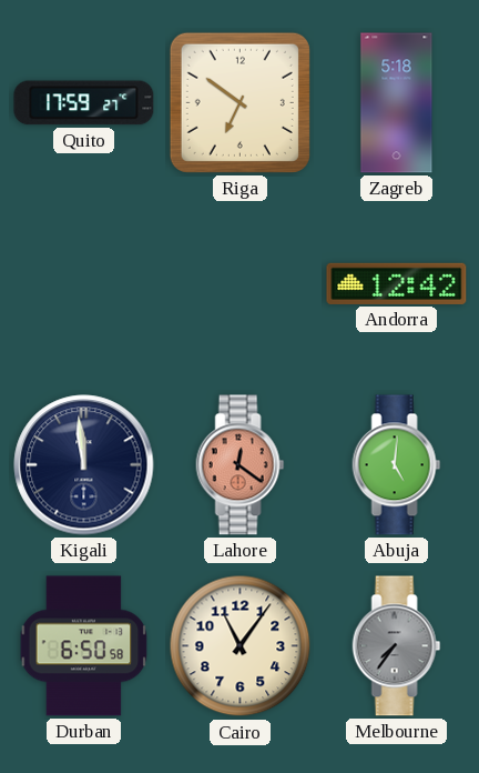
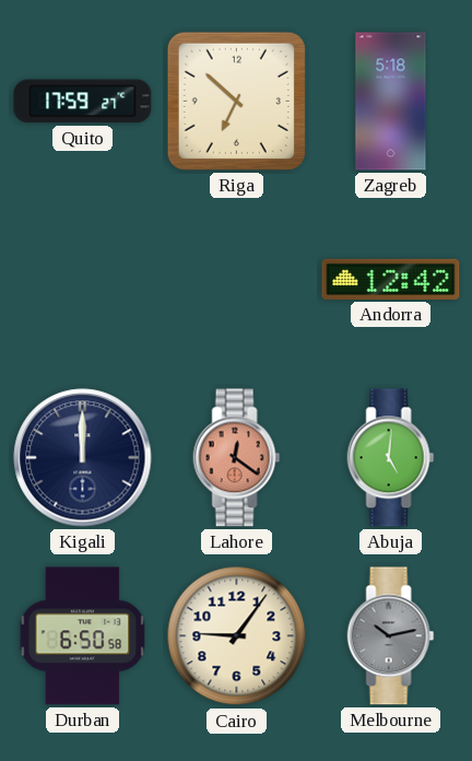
Riga: 6:51 -> 6:52 (236, 101)
Kigali: 11:59 -> 12:00 (83, 458)
Cairo: 11:06 -> 9:06 (237, 636)
Melbourne: 7:36 -> 10:13 (391, 636)
